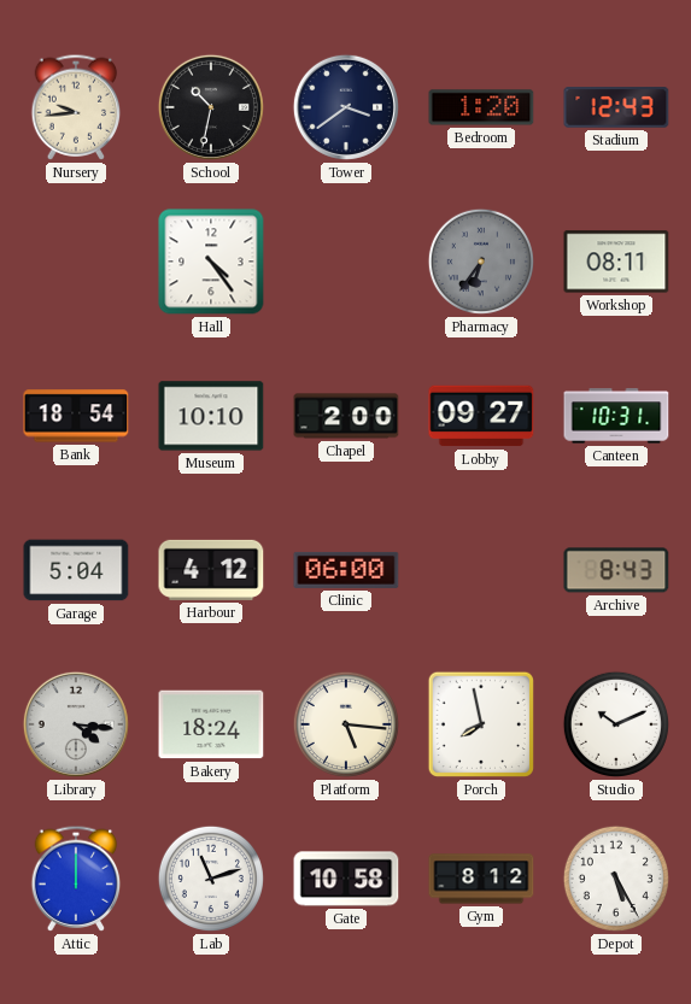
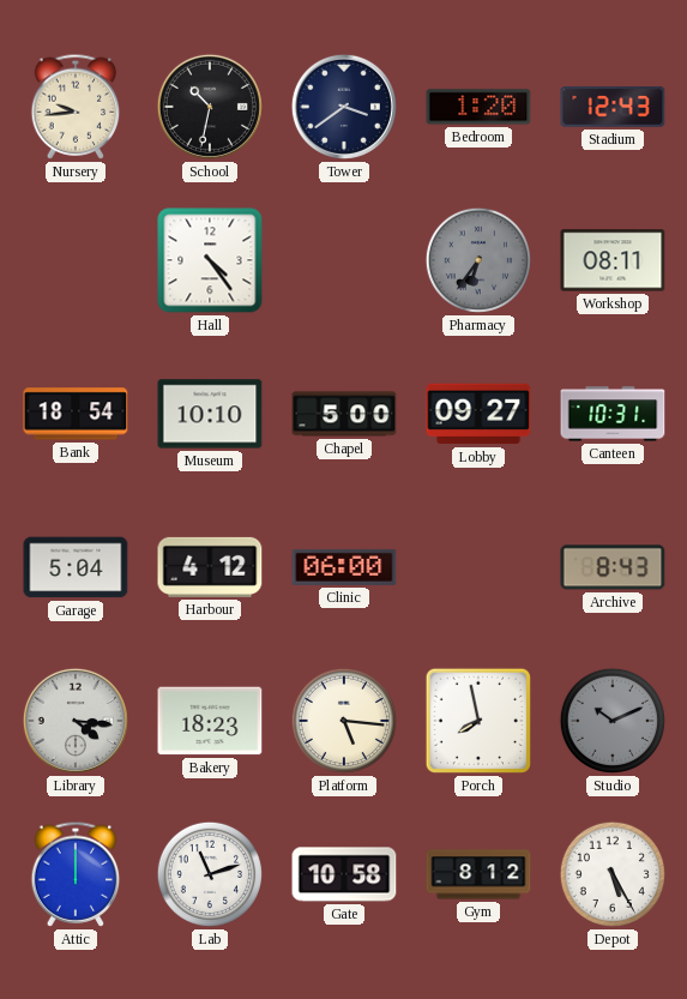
Chapel: 2:00 -> 5:00 (344, 414)
Bakery: 18:24 -> 18:23 (210, 721)
Studio dial: white -> grey (613, 721)
